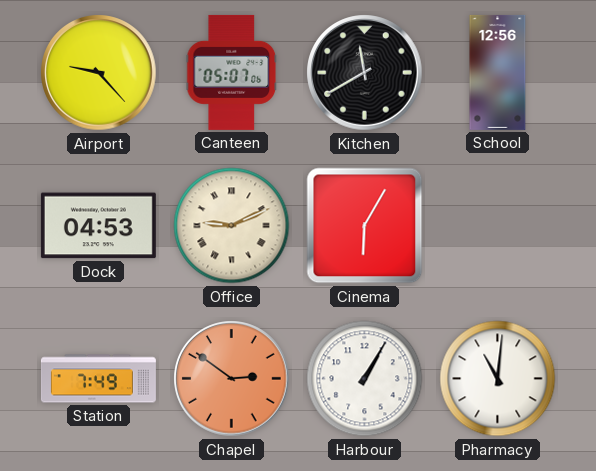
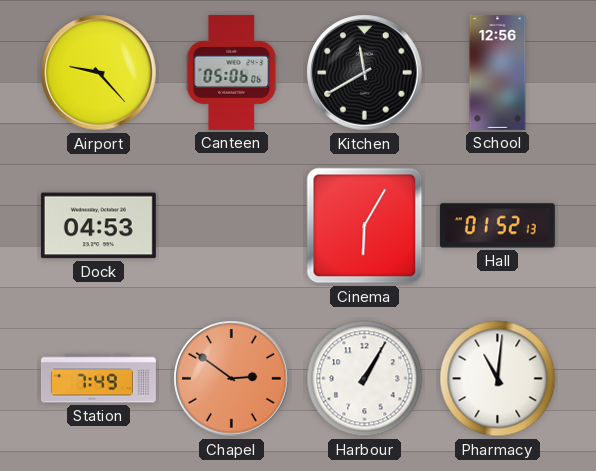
Canteen: 05:07 -> 05:06 (232, 72)
Office: 9:11 -> none (232, 226)
Hall: none -> 01:52 (497, 226)
